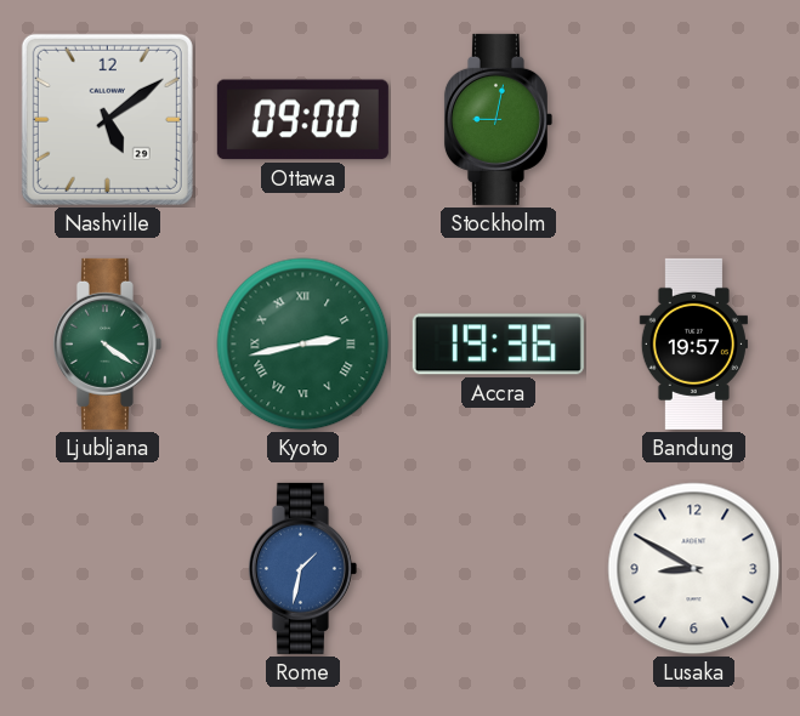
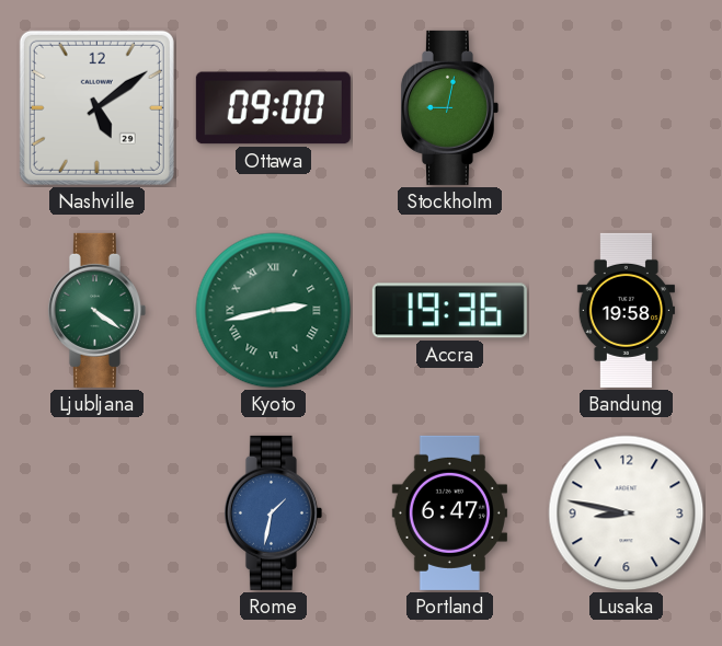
Bandung: 19:57 -> 19:58 (626, 310)
Portland: none -> 6:47 (449, 512)
Lusaka: 8:50 -> 8:47 (627, 514)
